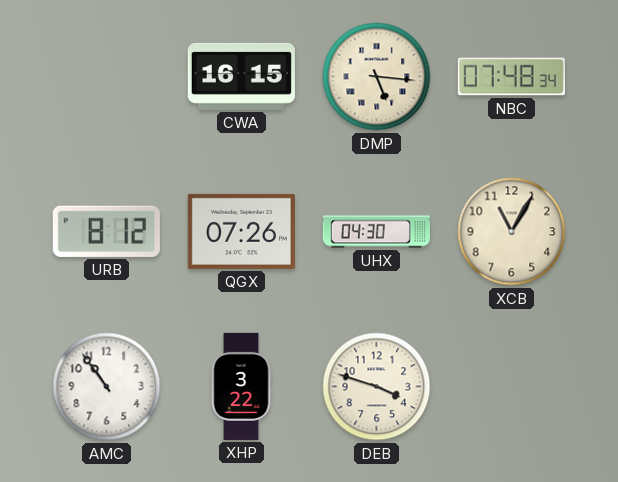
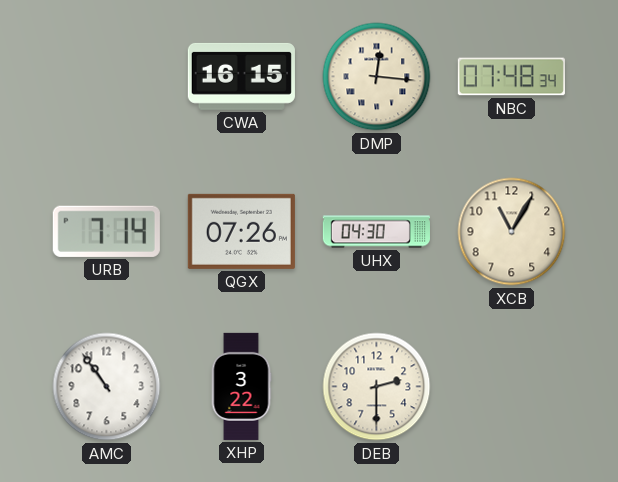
DMP: 5:16 -> 12:16 (377, 77)
URB: 8:12 -> 7:14 (106, 231)
DEB: 3:48 -> 2:30 (377, 387)
